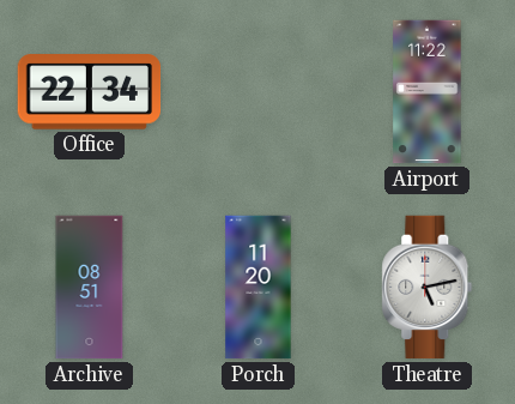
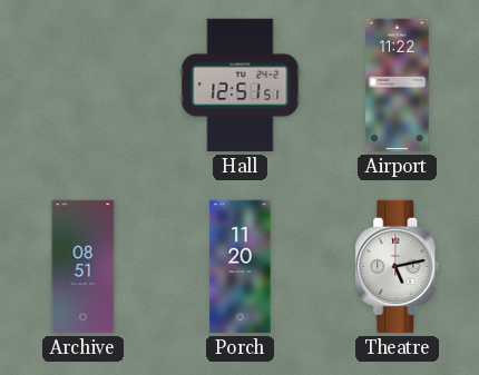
Office: 22:34 -> none (90, 92)
Hall: none -> 12:51 (241, 86)
